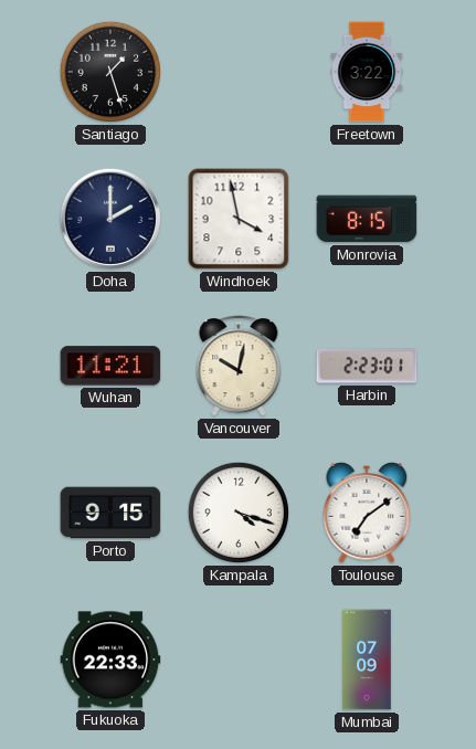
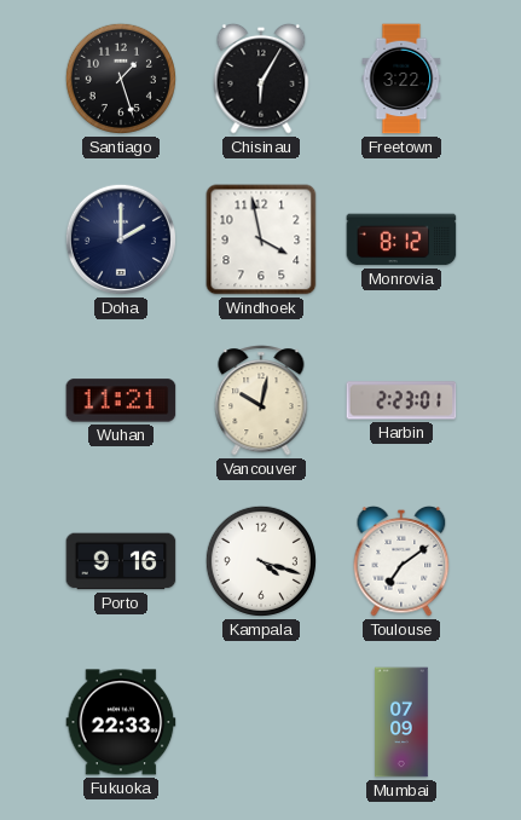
Chisinau: none -> 6:05 (261, 79)
Monrovia: 8:15 -> 8:12 (401, 239)
Porto: 9:15 -> 9:16 (121, 561)
